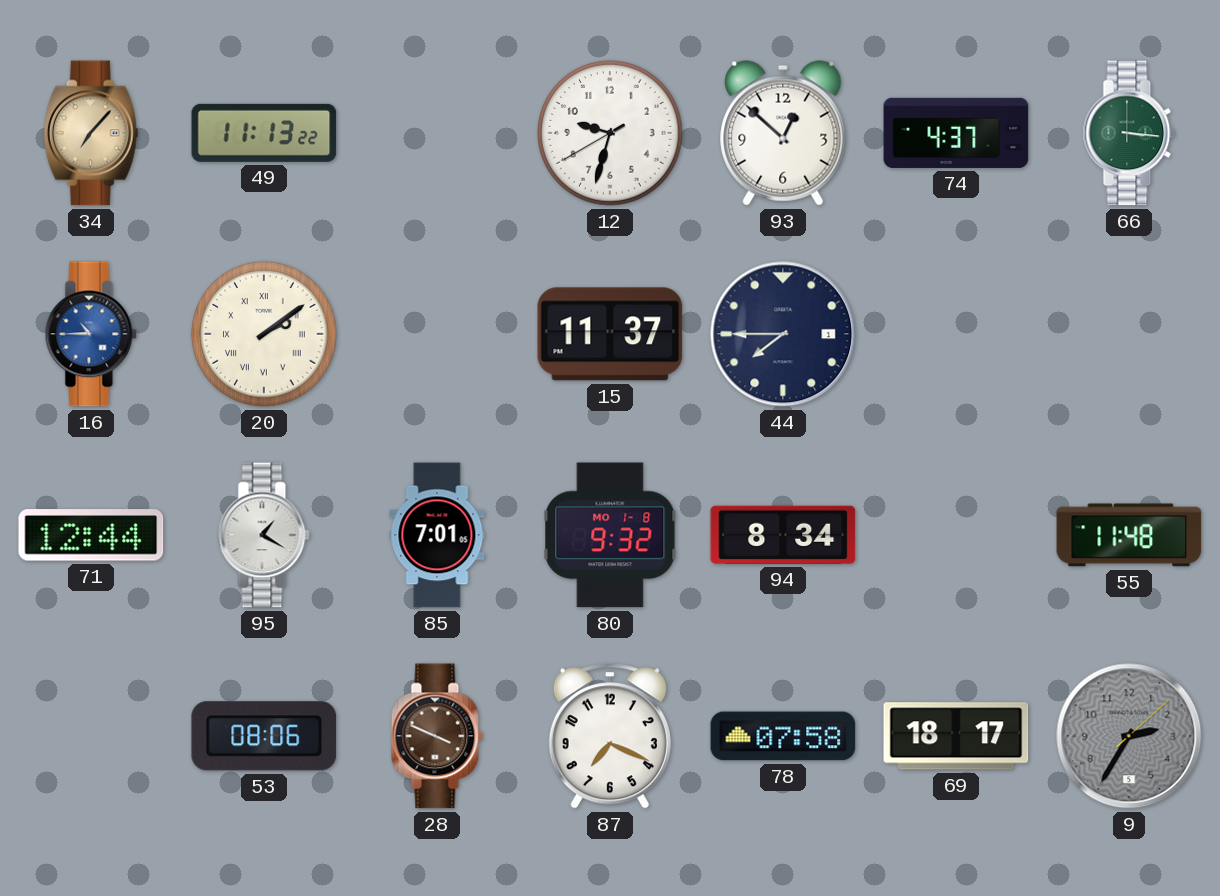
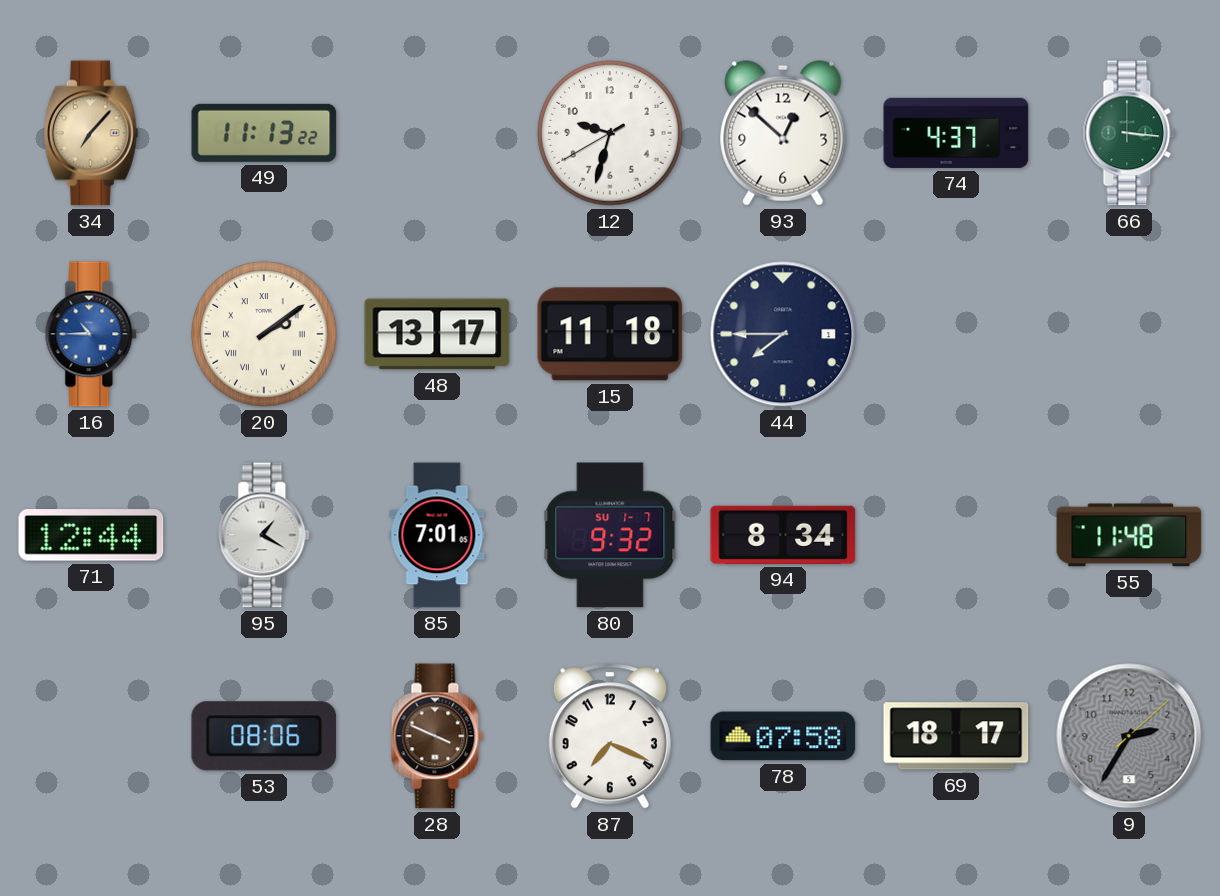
48: none -> 13:17 (437, 334)
15: 11:37 -> 11:18 (610, 334)
80 date: MO 1-8 -> SU 1-7 (610, 535)
